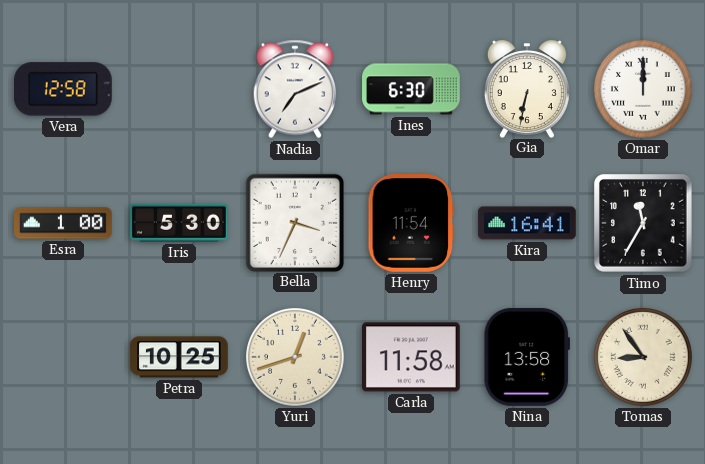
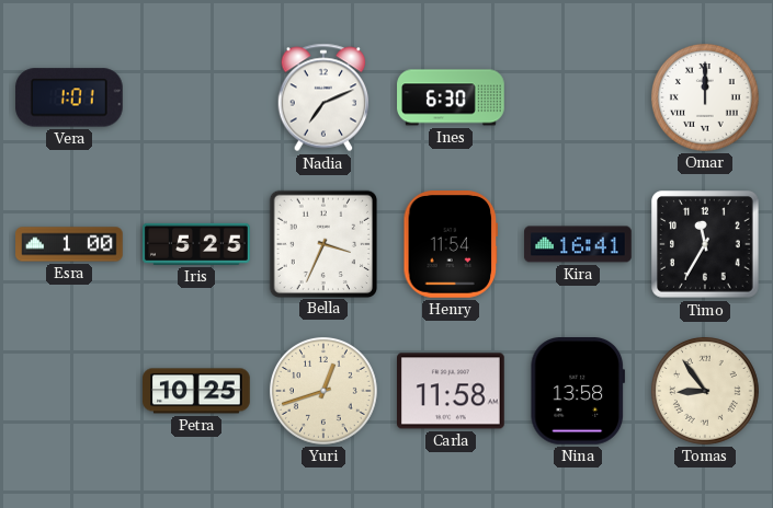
Vera: 12:58 -> 1:01 (70, 97)
Gia: 6:32 -> none (527, 89)
Iris: 5:30 -> 5:25 (196, 244)
